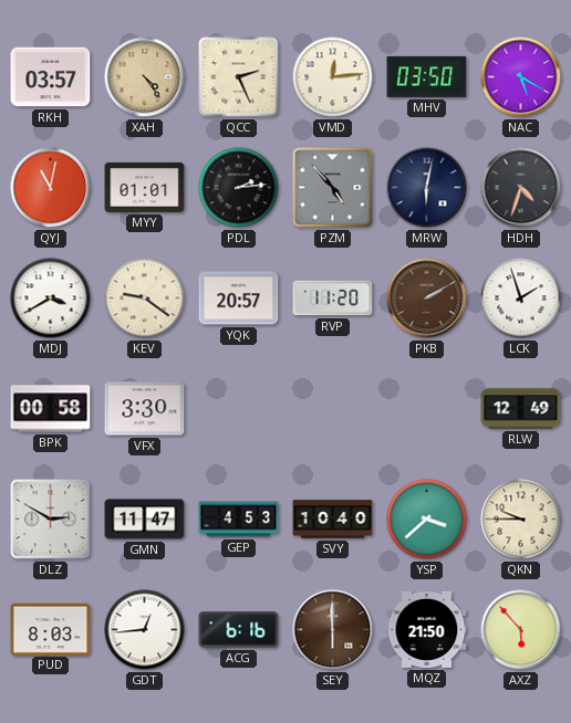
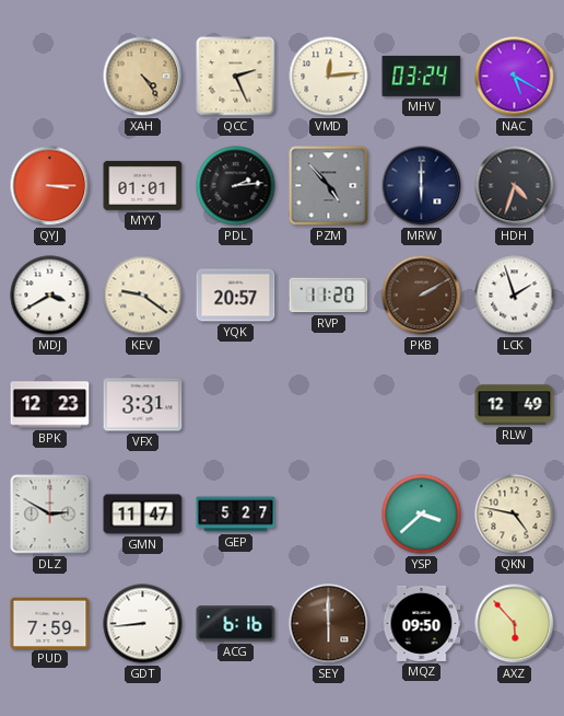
RKH: 03:57 -> none (51, 77)
MHV: 03:50 -> 03:24 (422, 76)
QYJ: 11:02 -> 3:15 (50, 186)
MRW: 6:02 -> 6:00 (422, 186)
BPK: 00:58 -> 12:23 (50, 405)
VFX: 3:30 -> 3:31 (143, 405)
GEP: 4:53 -> 5:27 (236, 515)
SVY: 10:40 -> none (333, 520)
QKN: 9:45 -> 4:47 (515, 515)
PUD: 8:03 -> 7:59 (50, 623)
GDT: 12:44 -> 8:44 (143, 624)
MQZ: 21:50 -> 09:50 (422, 623)
